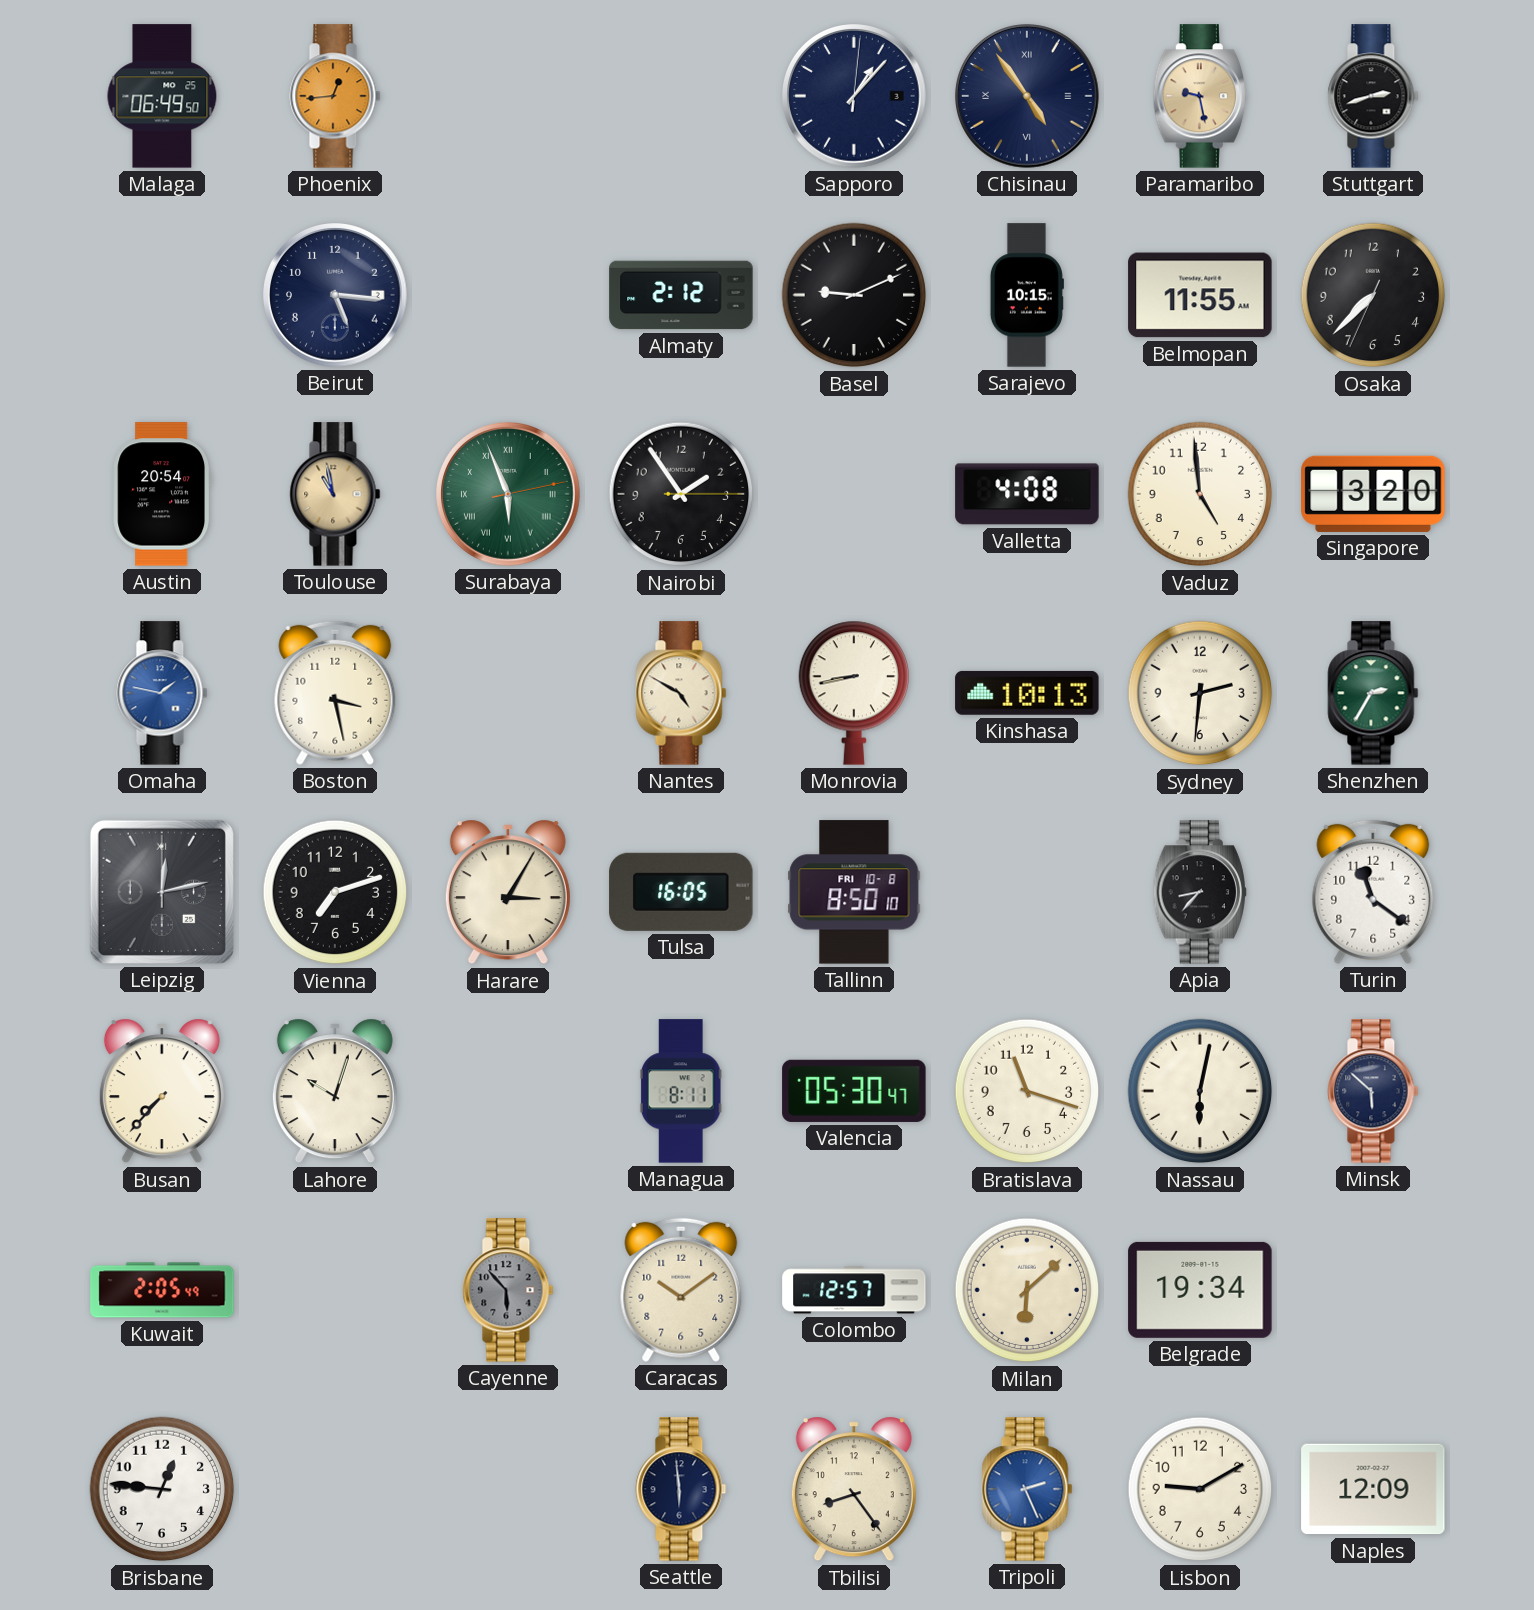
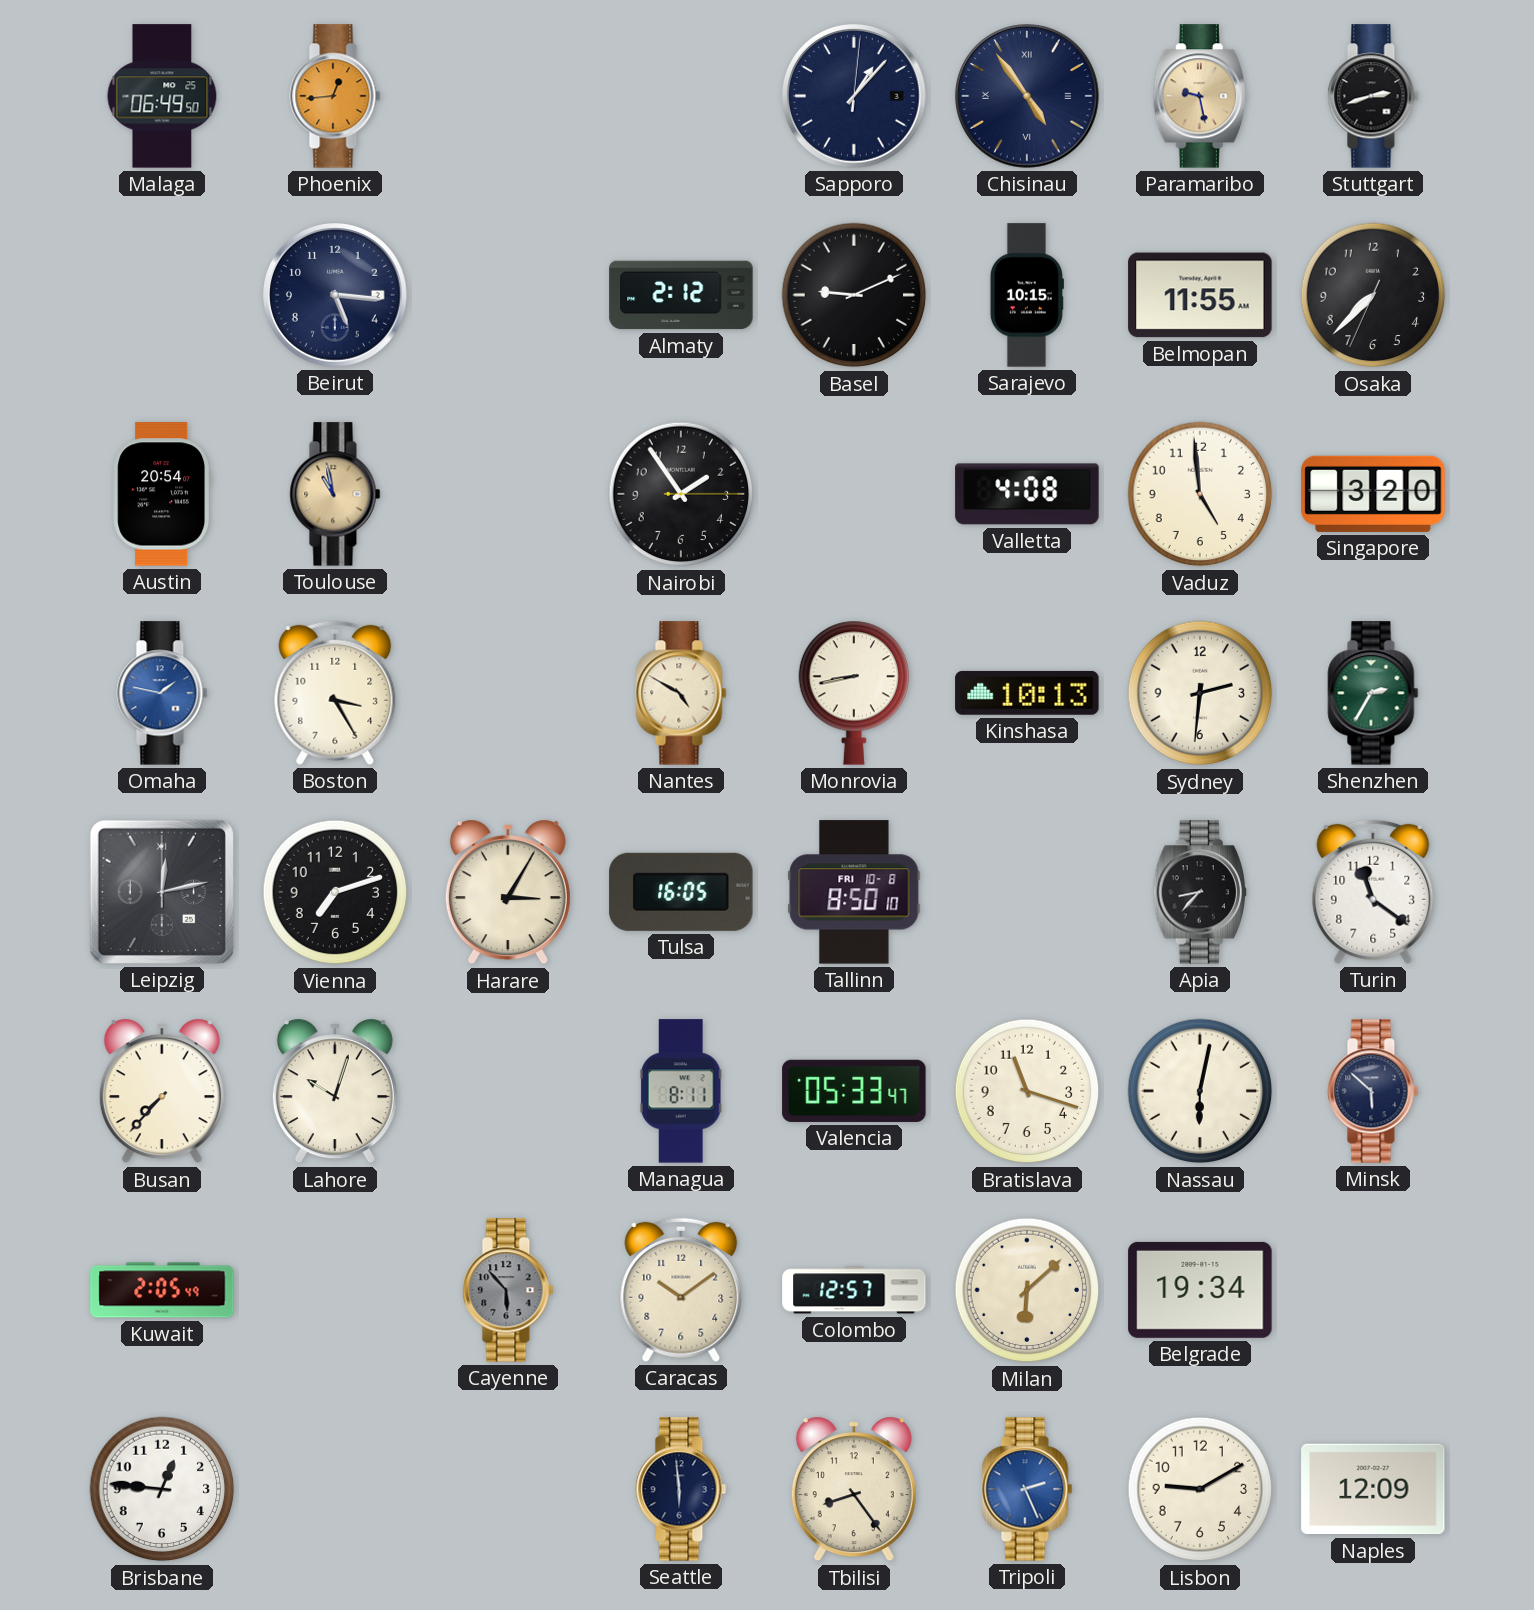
Surabaya: 5:56 -> none (509, 495)
Boston: 3:28 -> 3:25 (335, 693)
Valencia: 05:30 -> 05:33 (854, 1091)
